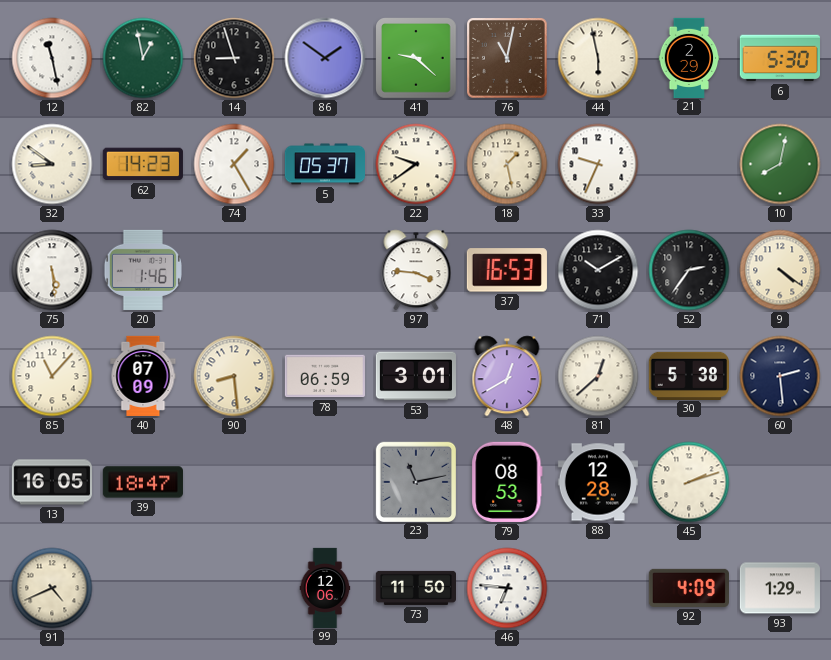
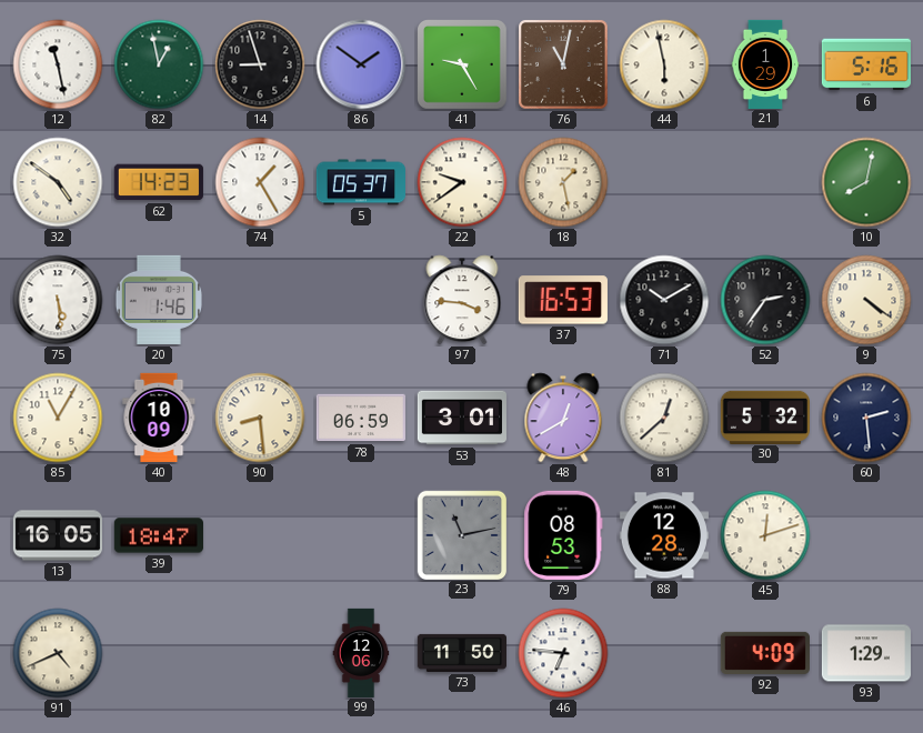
41: 9:22 -> 9:25 (463, 66)
21: 2:29 -> 1:29 (765, 63)
6: 5:30 -> 5:16 (866, 64)
32: 8:51 -> 4:51 (58, 182)
33: 9:34 -> none (598, 164)
85: 11:07 -> 11:05 (58, 418)
40: 07:09 -> 10:09 (159, 418)
30: 5:38 -> 5:32 (765, 416)
45: 2:12 -> 12:12 (765, 535)
